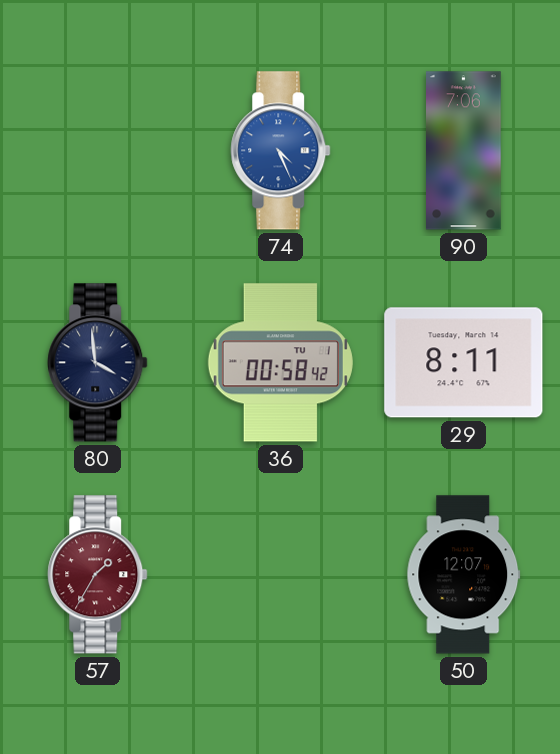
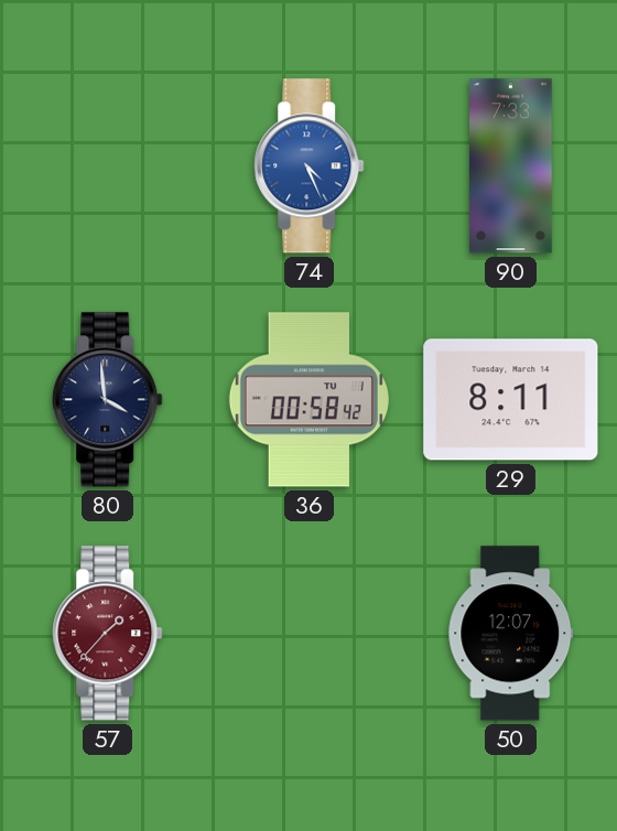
90: 7:06 -> 7:33 (511, 166)
57: 1:35 -> 1:37 (108, 634)
